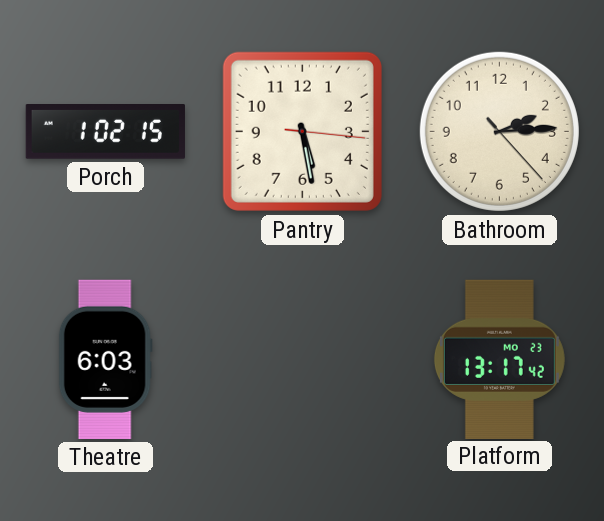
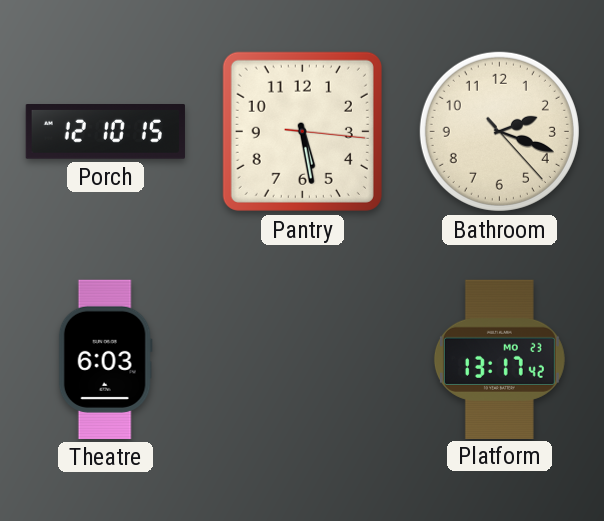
Porch: 1:02 -> 12:10 (105, 132)
Bathroom: 2:14 -> 2:18 (499, 131)
